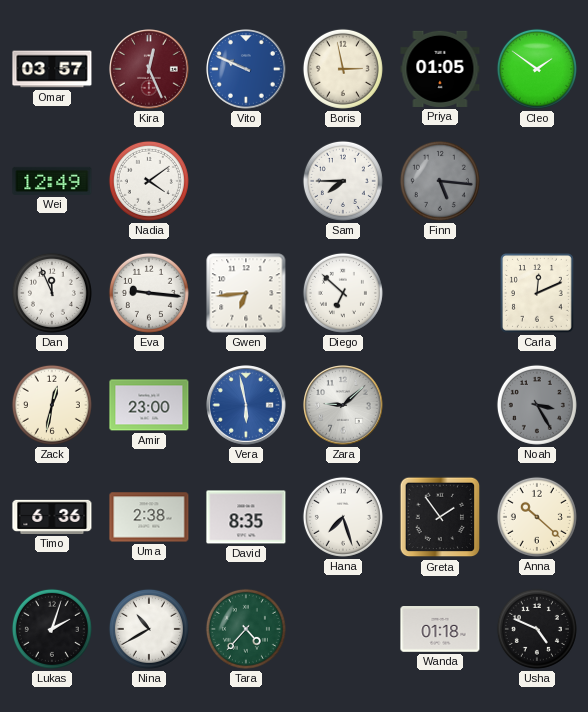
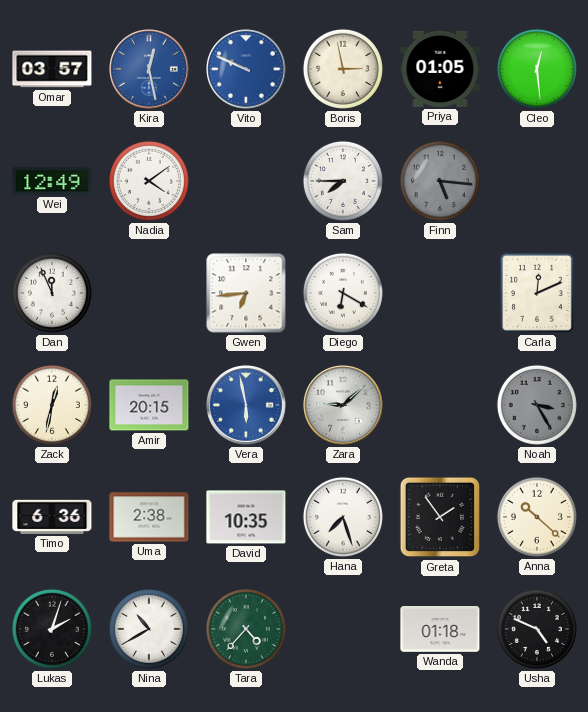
Kira: 12:26 -> 12:28 (149, 69)
Kira dial: burgundy -> blue (149, 69)
Cleo: 1:51 -> 12:29 (537, 69)
Eva: 9:16 -> none (149, 293)
Diego: 6:52 -> 6:20 (343, 293)
Amir: 23:00 -> 20:15 (149, 405)
David: 8:35 -> 10:35 (246, 517)
